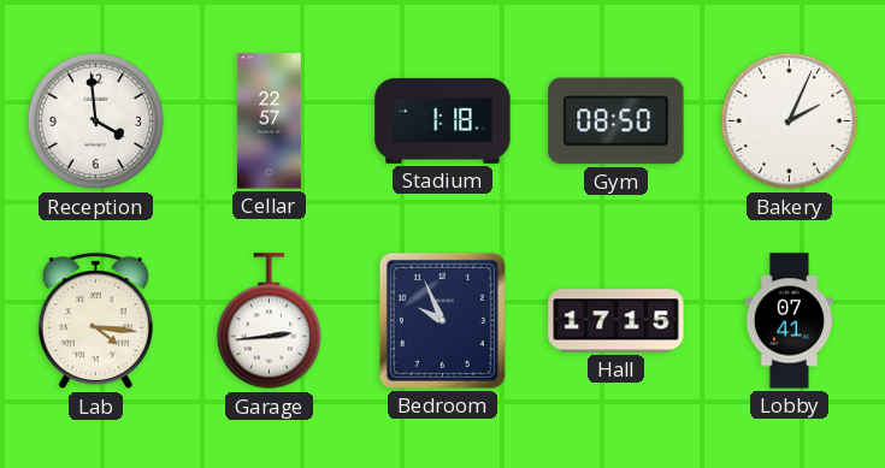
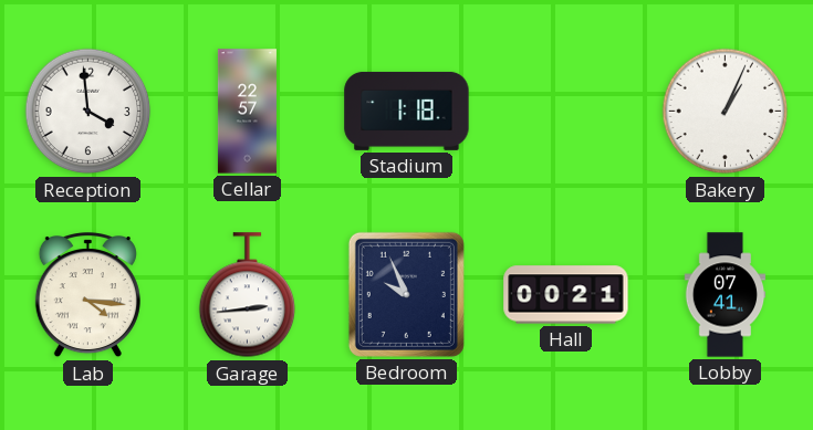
Gym: 08:50 -> none (616, 122)
Bakery: 2:04 -> 1:04 (726, 112)
Hall: 17:15 -> 00:21 (566, 295)
